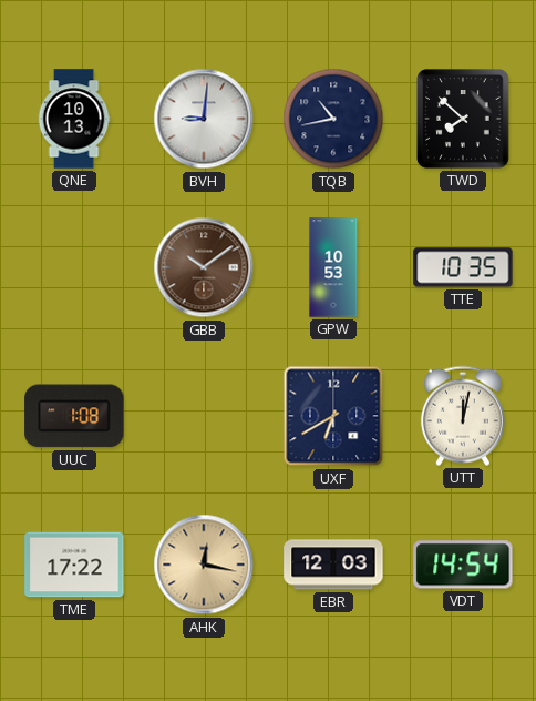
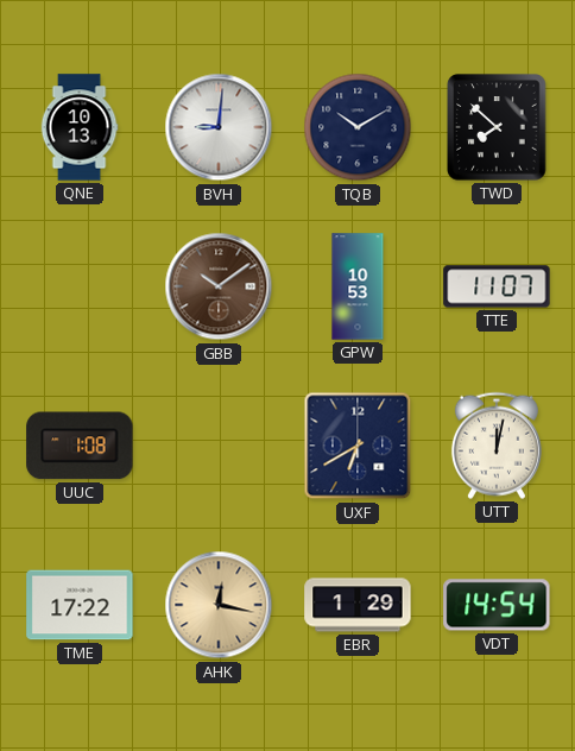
TQB: 10:43 -> 10:10 (358, 127)
TTE: 10:35 -> 11:07 (497, 286)
EBR: 12:03 -> 1:29 (358, 605)
